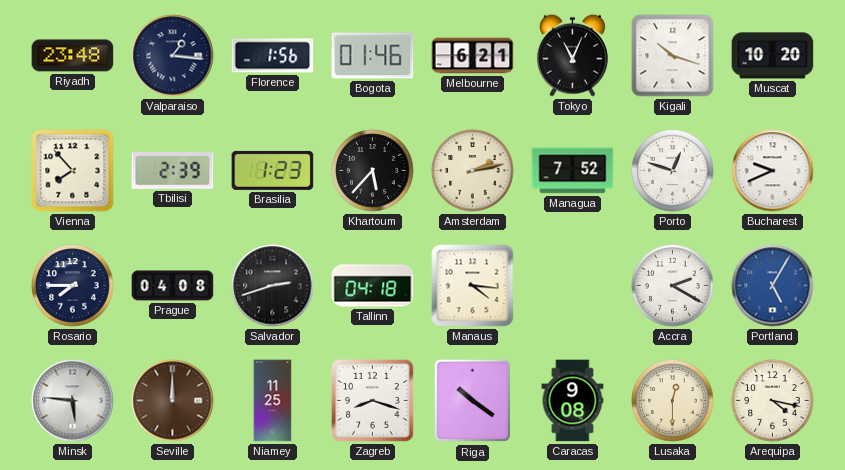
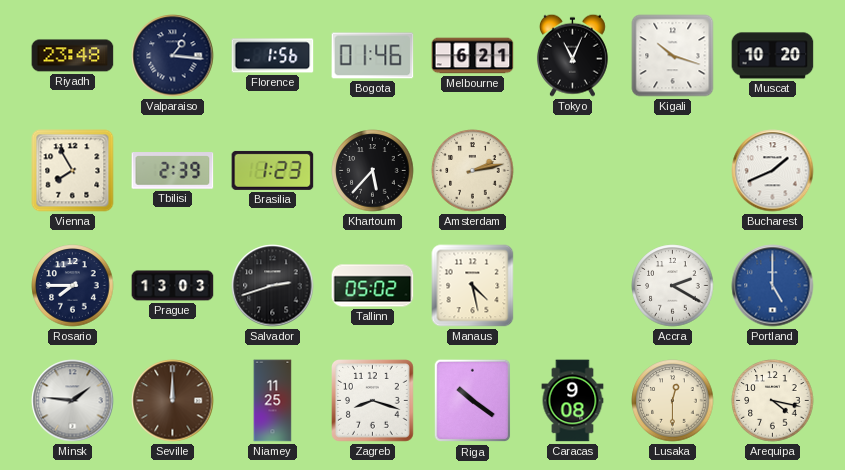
Vienna: 7:53 -> 7:55 (73, 171)
Managua: 7:52 -> none (573, 171)
Porto: 12:48 -> none (673, 171)
Bucharest: 9:41 -> 1:41 (773, 171)
Prague: 04:08 -> 13:03 (173, 286)
Tallinn: 04:18 -> 05:02 (373, 286)
Manaus: 4:16 -> 4:28 (473, 286)
Portland: 5:05 -> 5:00 (773, 286)
Minsk: 5:46 -> 1:46 (73, 401)
